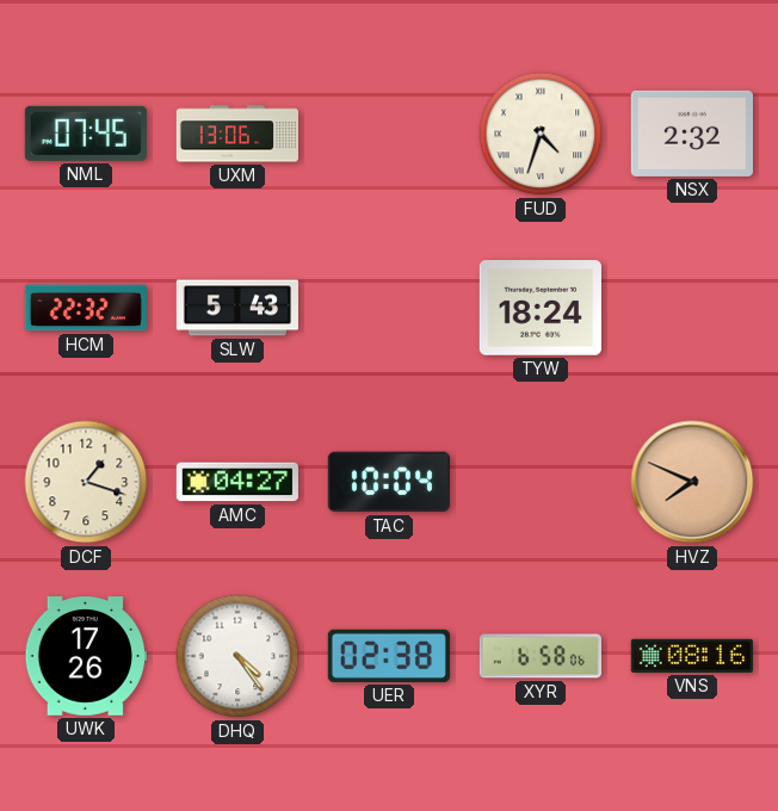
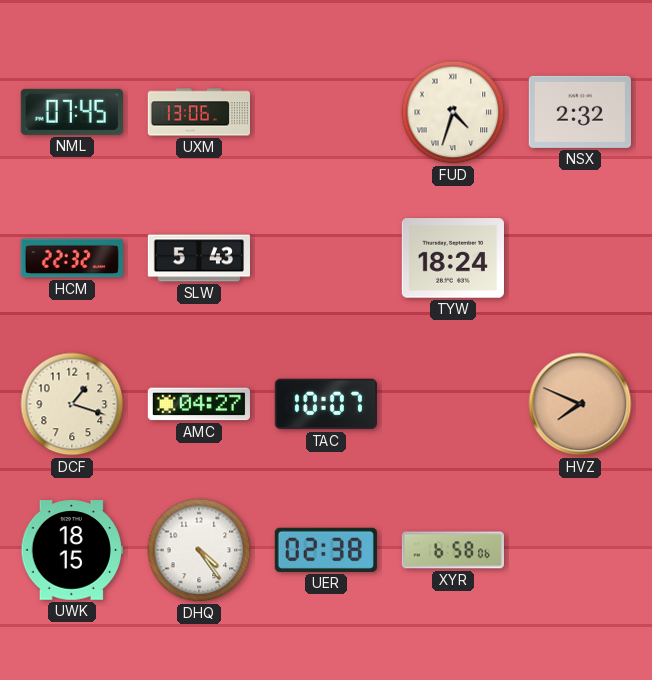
TAC: 10:04 -> 10:07 (326, 404)
UWK: 17:26 -> 18:15 (72, 550)
VNS: 08:16 -> none (692, 656)
